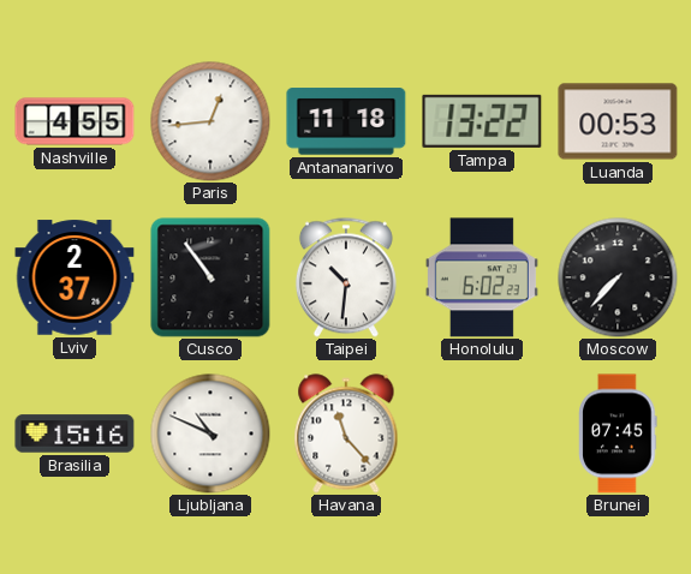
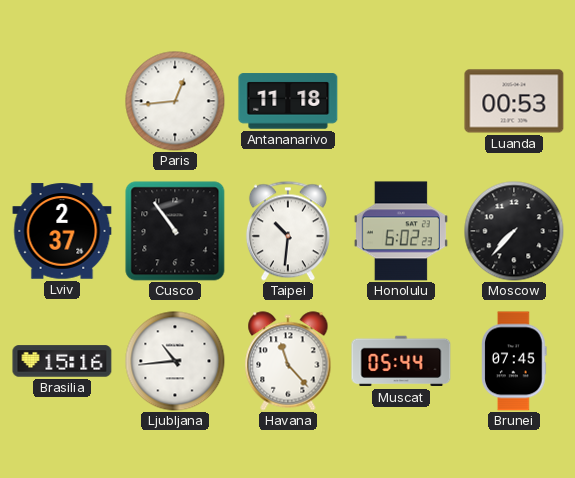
Nashville: 4:55 -> none (75, 121)
Tampa: 13:22 -> none (482, 121)
Ljubljana: 10:49 -> 10:44 (175, 361)
Muscat: none -> 05:44 (401, 361)
